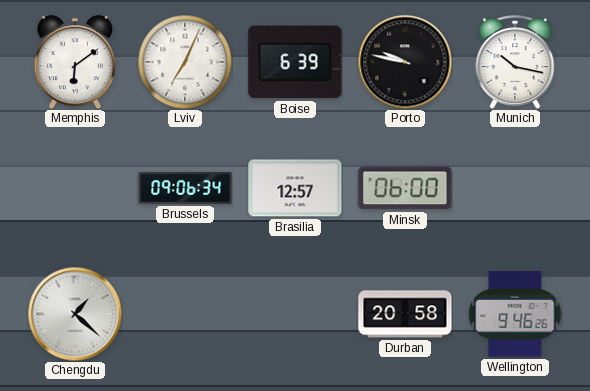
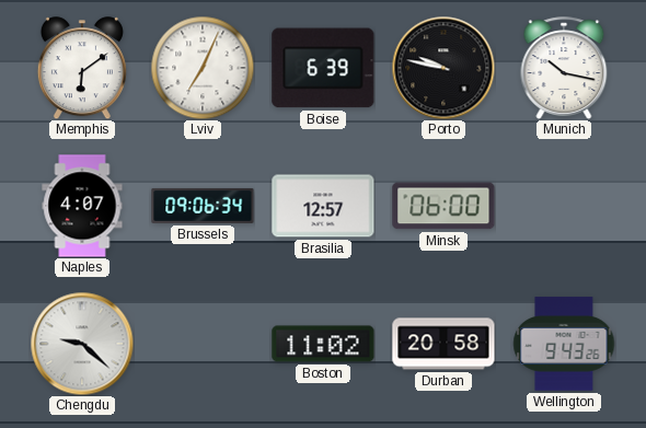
Naples: none -> 4:07 (82, 206)
Chengdu: 1:22 -> 9:22 (82, 344)
Boston: none -> 11:02 (323, 344)
Wellington: 9:46 -> 9:43 (564, 344)
